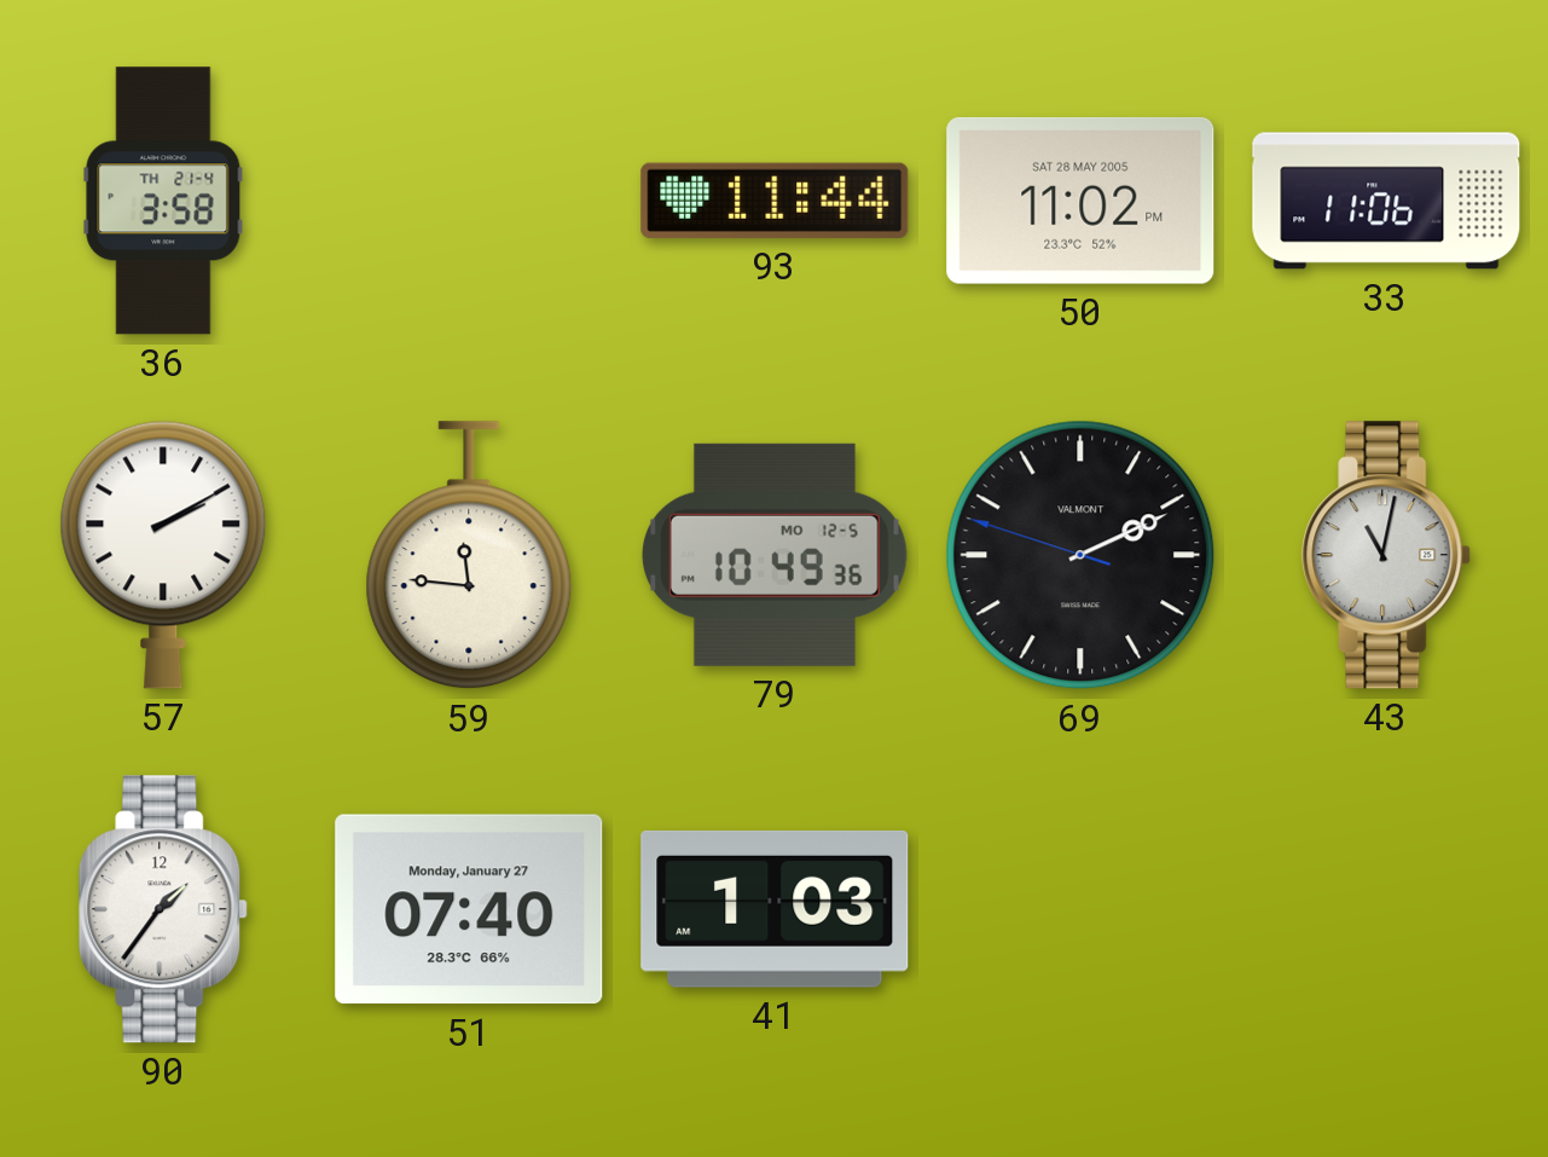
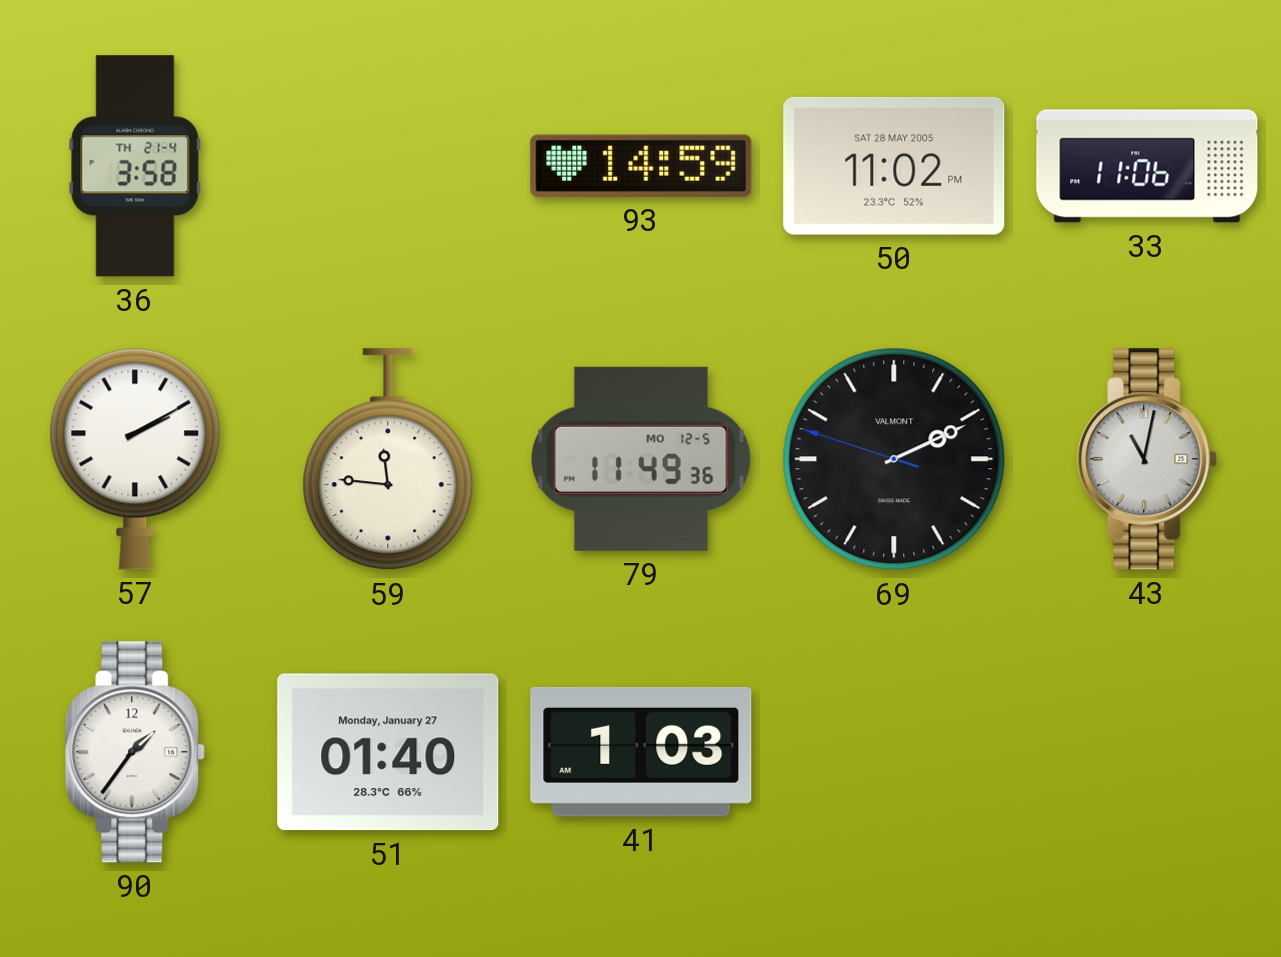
93: 11:44 -> 14:59 (641, 166)
79: 10:49 -> 11:49 (641, 459)
51: 07:40 -> 01:40 (388, 752)
